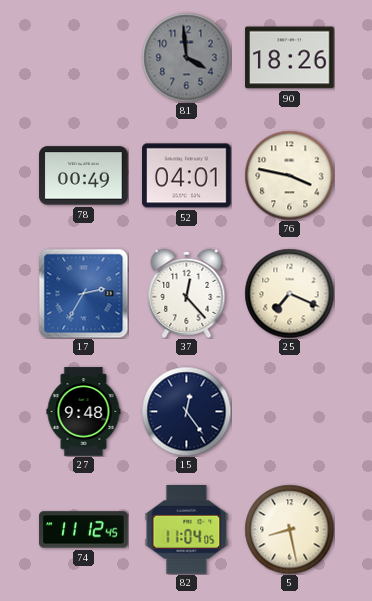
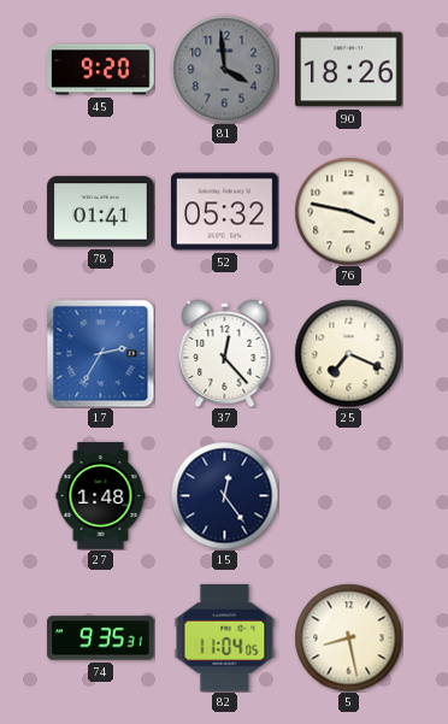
45: none -> 9:20 (101, 70)
78: 00:49 -> 01:41 (101, 212)
52: 04:01 -> 05:32 (225, 212)
27: 9:48 -> 1:48 (101, 496)
74: 11:12 -> 9:35 (101, 638)
